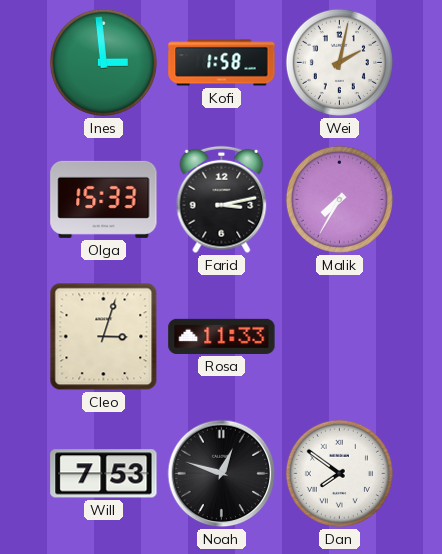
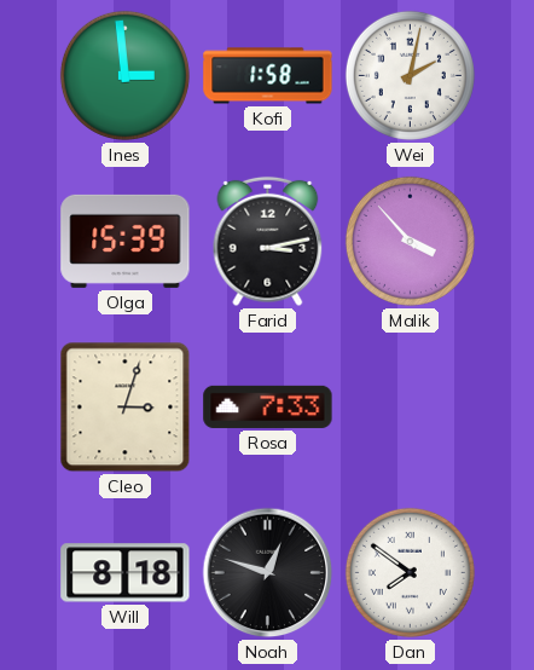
Olga: 15:33 -> 15:39 (126, 241)
Malik: 7:35 -> 3:53 (410, 241)
Rosa: 11:33 -> 7:33 (268, 406)
Will: 7:53 -> 8:18 (126, 573)
